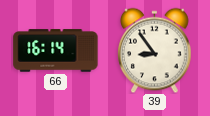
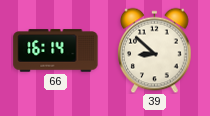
39: 8:54 -> 8:52 (155, 50)
